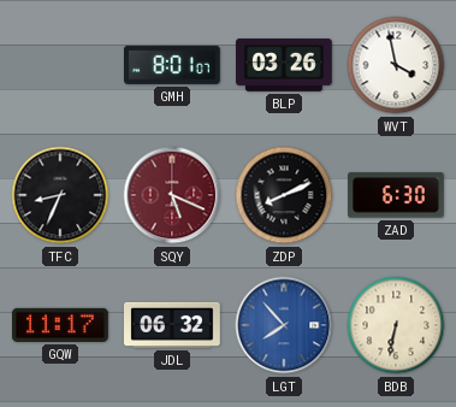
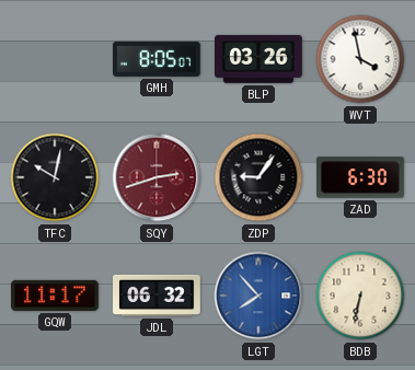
GMH: 8:01 -> 8:05 (157, 59)
TFC: 8:34 -> 10:02 (55, 177)
SQY: 5:19 -> 2:42 (157, 177)
ZDP: 8:11 -> 9:06 (258, 177)
